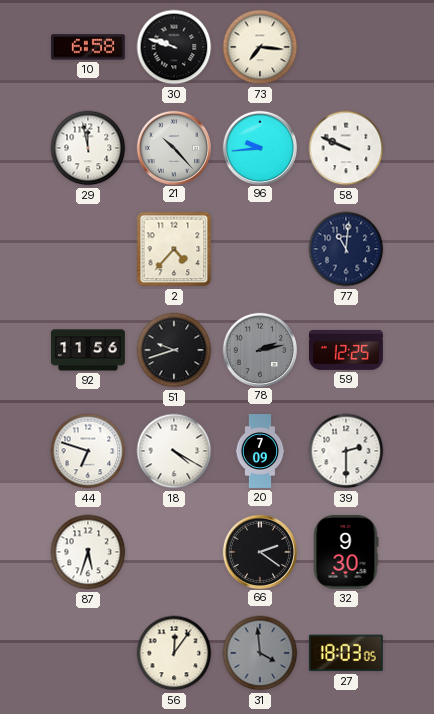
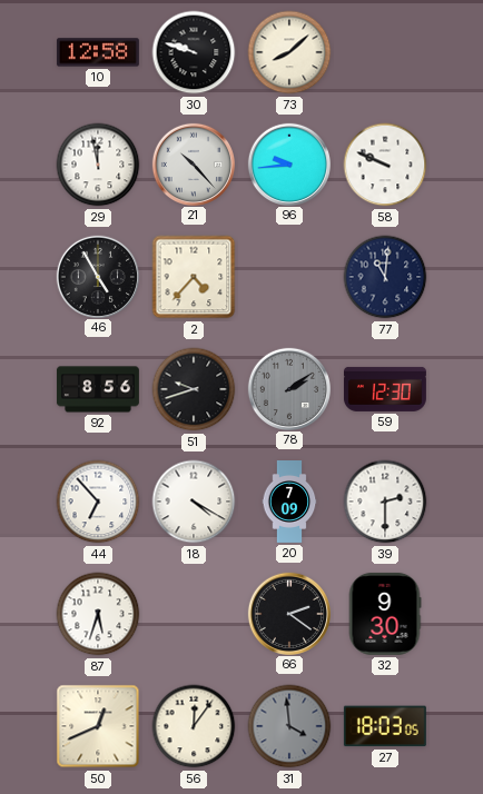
10: 6:58 -> 12:58 (98, 52)
73: 7:16 -> 8:08 (289, 52)
46: none -> 4:55 (97, 276)
92: 11:56 -> 8:56 (98, 389)
78: 2:13 -> 2:09 (288, 388)
59: 12:25 -> 12:30 (385, 389)
44: 6:48 -> 6:53 (98, 502)
50: none -> 12:41 (98, 726)
